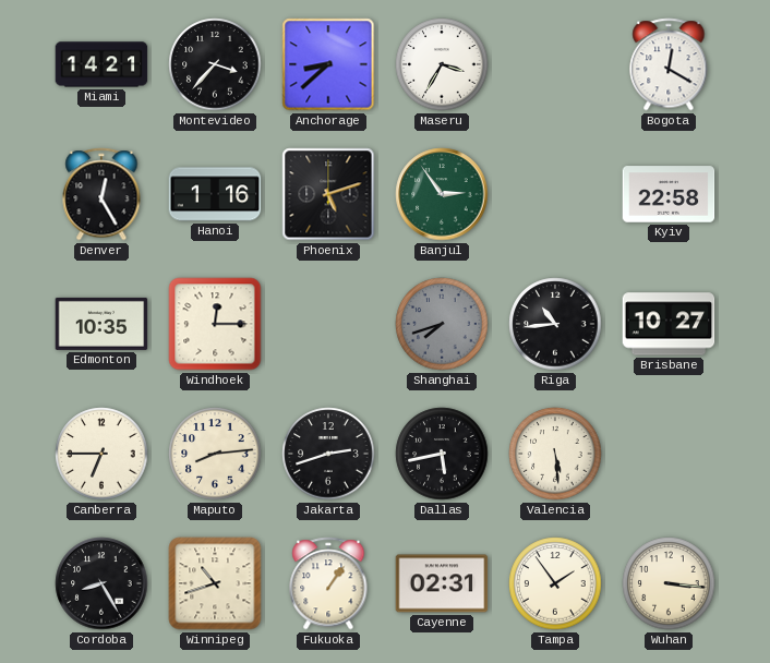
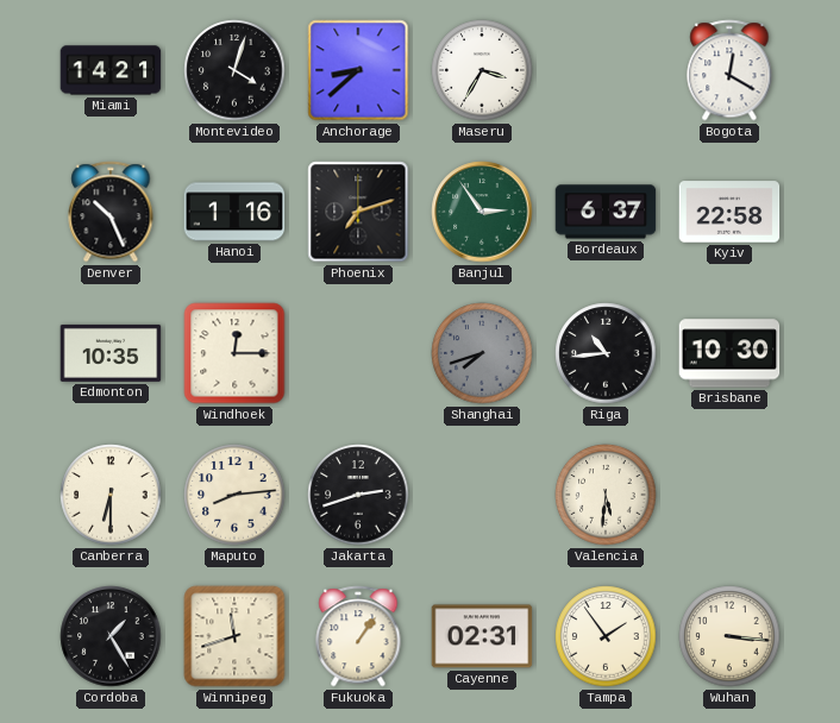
Montevideo: 3:37 -> 4:03 (234, 70)
Denver: 12:25 -> 10:26 (111, 212)
Phoenix: 5:12 -> 7:12 (358, 212)
Bordeaux: none -> 6:37 (606, 212)
Brisbane: 10:27 -> 10:30 (729, 353)
Canberra: 6:45 -> 6:30 (111, 495)
Dallas: 5:43 -> none (442, 454)
Valencia: 5:29 -> 5:31 (606, 495)
Cordoba: 8:25 -> 1:25 (111, 636)
Winnipeg: 10:42 -> 11:42 (234, 636)
